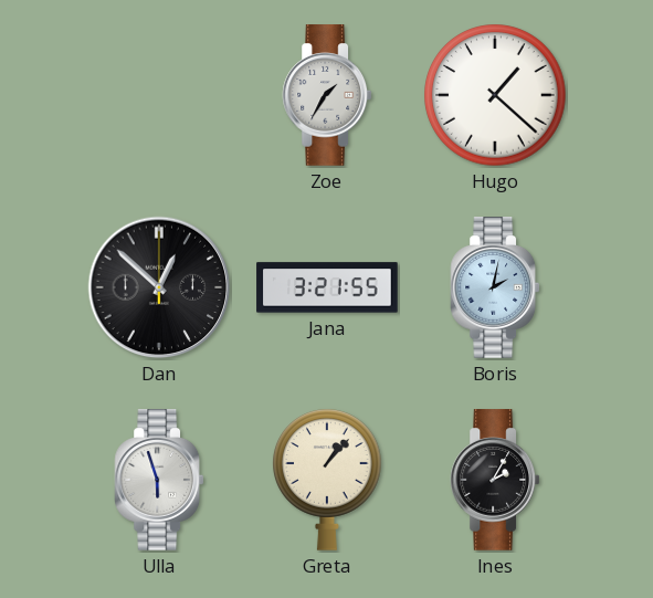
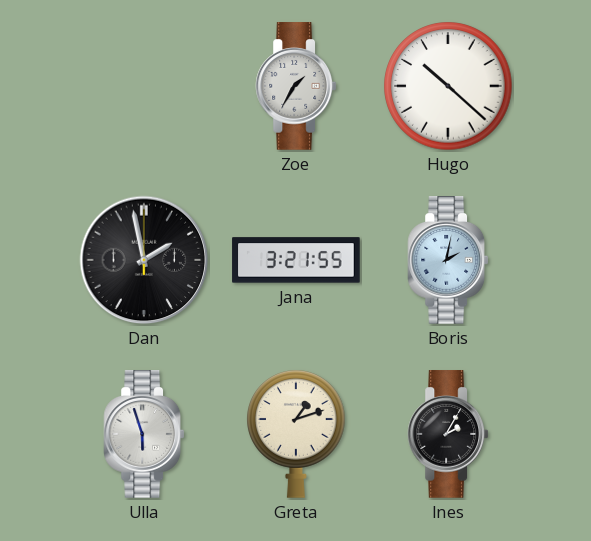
Hugo: 1:22 -> 10:22 (448, 86)
Dan: 12:52 -> 1:58 (144, 260)
Greta: 1:07 -> 1:12 (297, 434)
